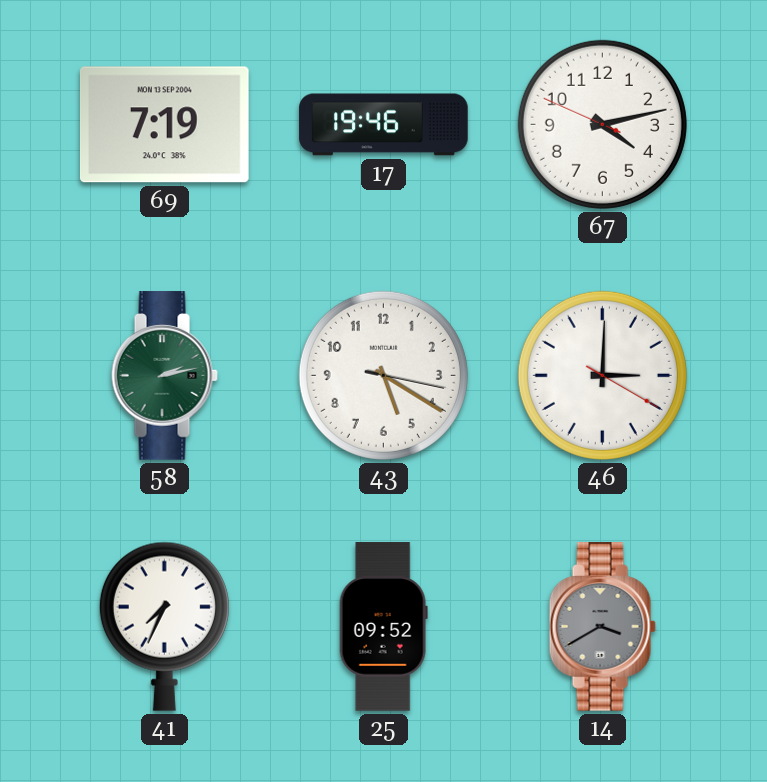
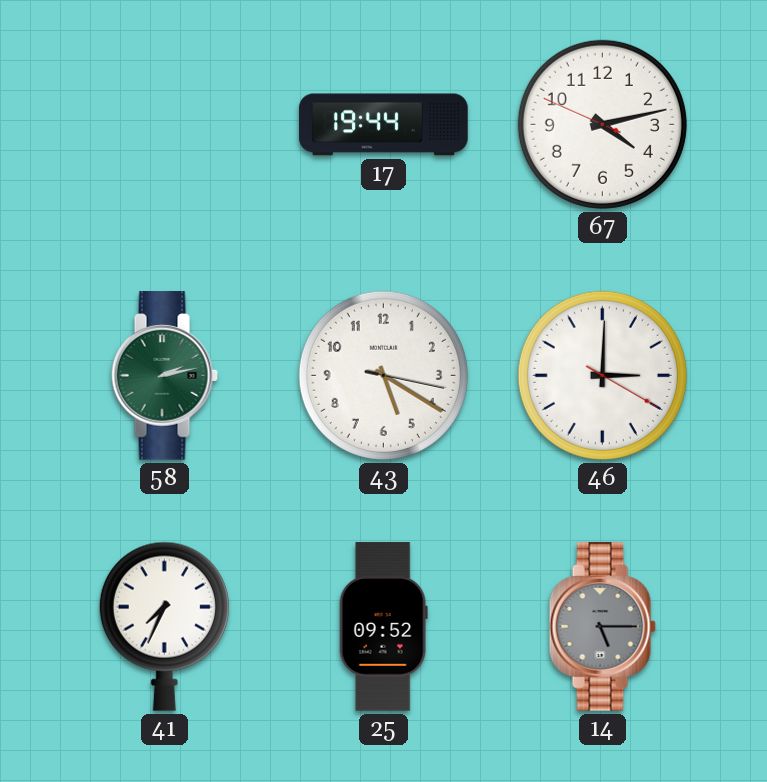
69: 7:19 -> none (164, 125)
17: 19:46 -> 19:44 (384, 125)
14: 3:40 -> 5:15 (602, 627)
